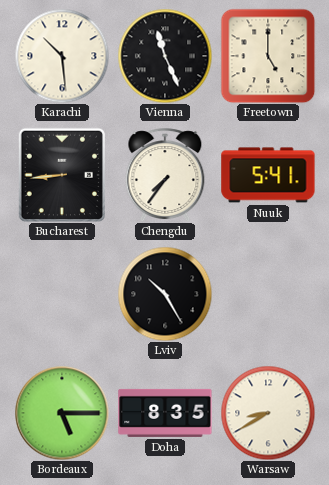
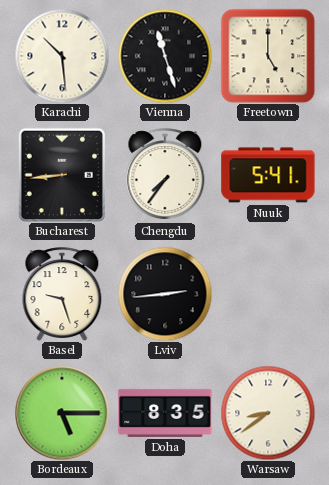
Vienna: 11:26 -> 11:27 (165, 56)
Basel: none -> 9:27 (62, 294)
Lviv: 10:25 -> 2:44 (165, 294)
Warsaw: 8:40 -> 8:39 (268, 413)
